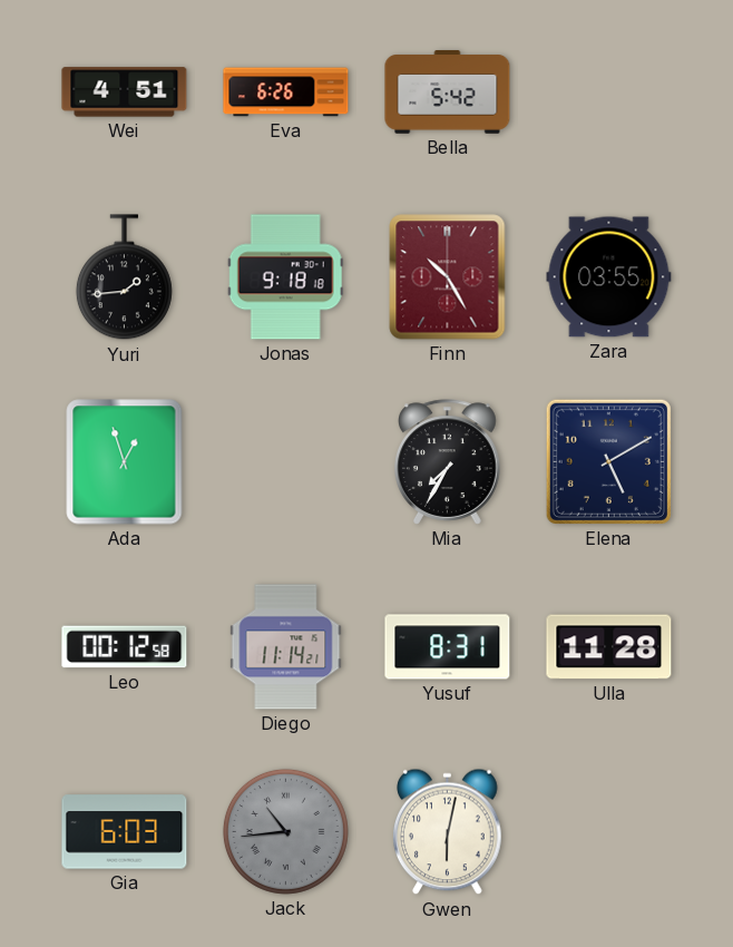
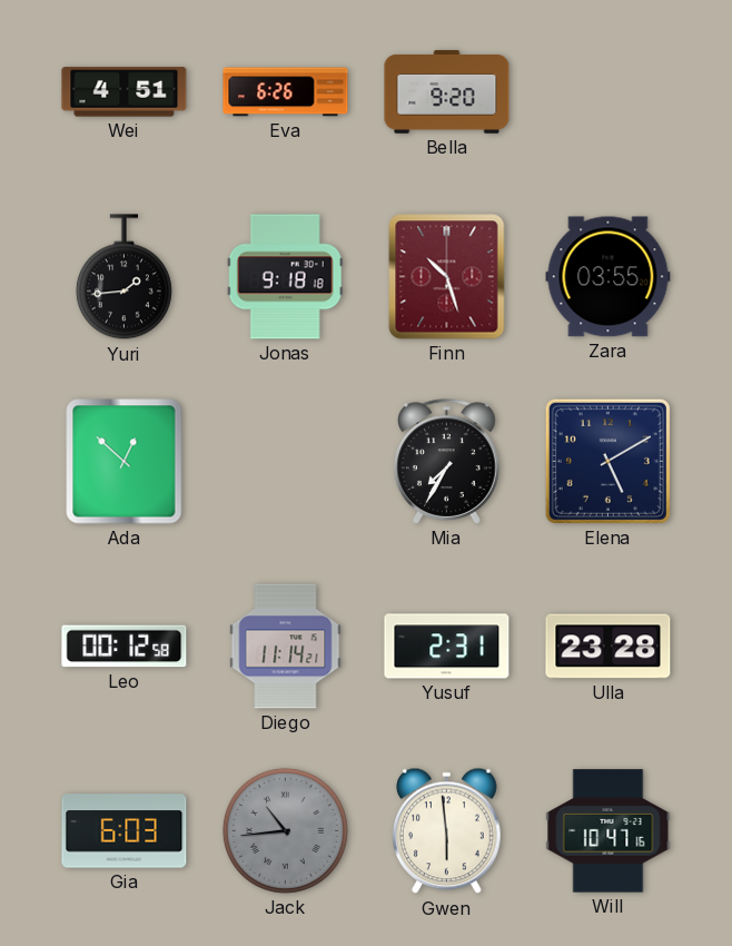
Bella: 5:42 -> 9:20 (447, 92)
Finn: 10:25 -> 10:27 (447, 277)
Ada: 12:57 -> 12:52 (125, 462)
Yusuf: 8:31 -> 2:31 (447, 647)
Ulla: 11:28 -> 23:28 (609, 647)
Gwen: 6:02 -> 5:59 (447, 831)
Will: none -> 10:47 (609, 831)
